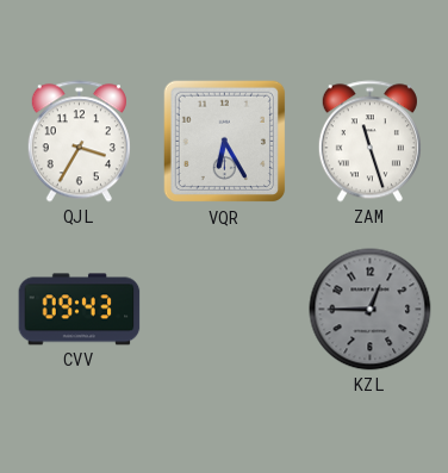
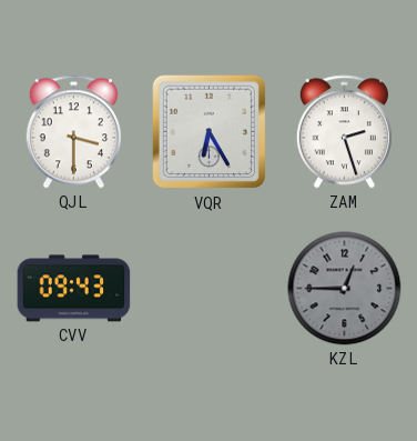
QJL: 3:35 -> 3:30 (73, 132)
ZAM: 11:27 -> 2:27 (344, 132)
